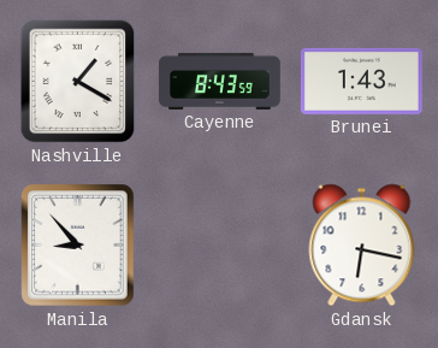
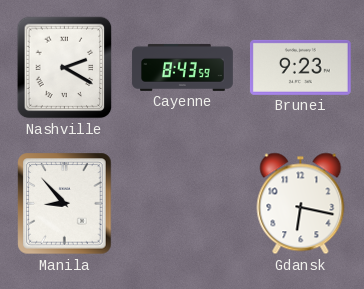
Nashville: 1:20 -> 2:20 (65, 68)
Brunei: 1:43 -> 9:23 (300, 67)
